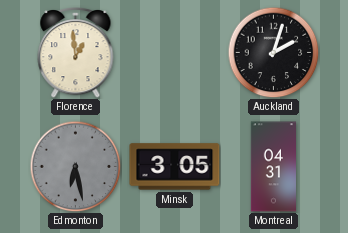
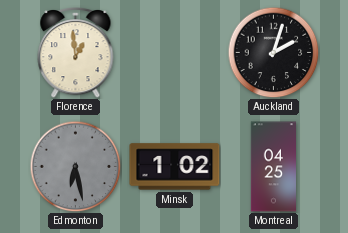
Minsk: 3:05 -> 1:02 (175, 167)
Montreal: 04:31 -> 04:25 (273, 167)
